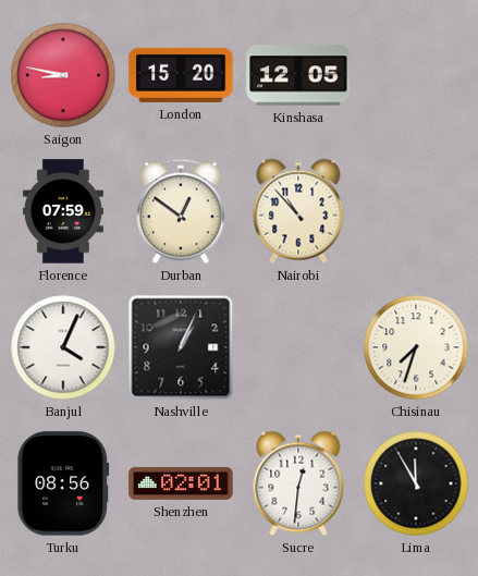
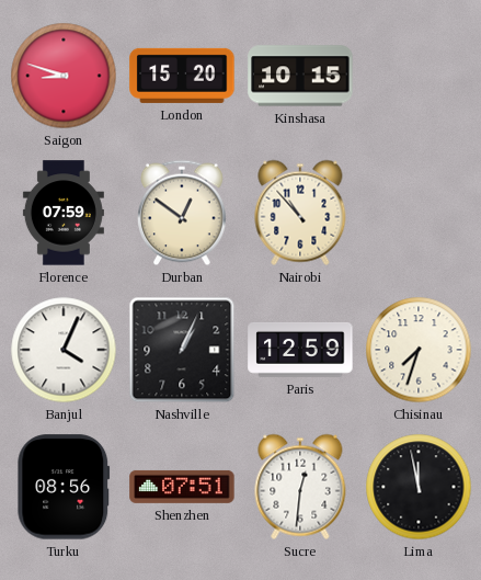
Saigon: 8:47 -> 8:48 (64, 76)
Kinshasa: 12:05 -> 10:15 (300, 76)
Paris: none -> 12:59 (300, 350)
Shenzhen: 02:01 -> 07:51 (182, 487)
Lima: 11:55 -> 11:58 (419, 487)
